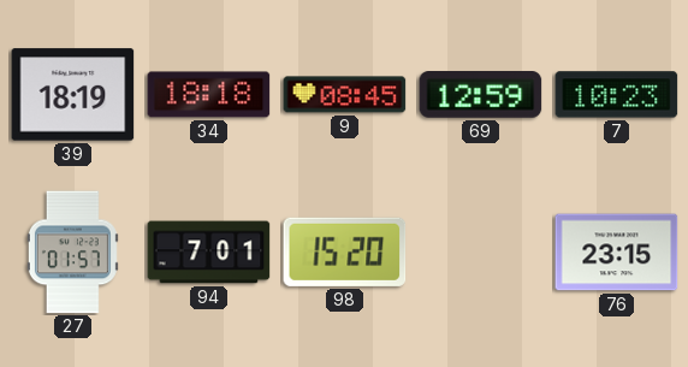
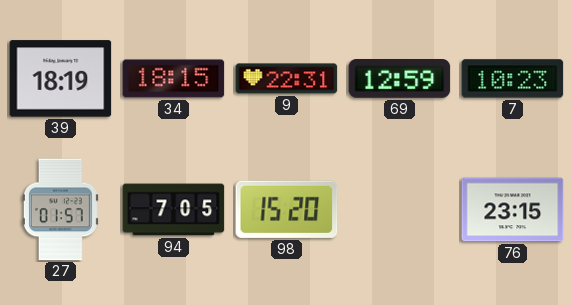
34: 18:18 -> 18:15 (174, 79)
9: 08:45 -> 22:31 (287, 79)
94: 7:01 -> 7:05 (174, 210)
